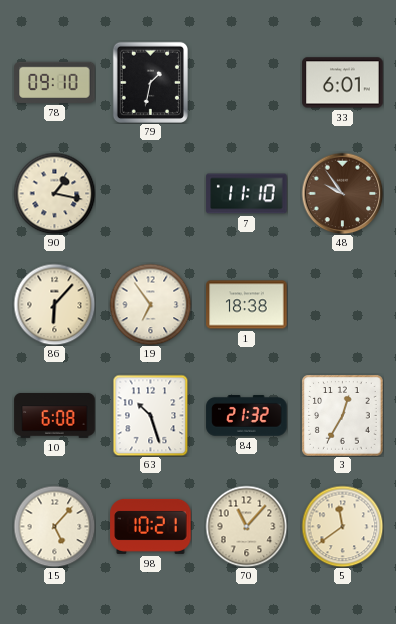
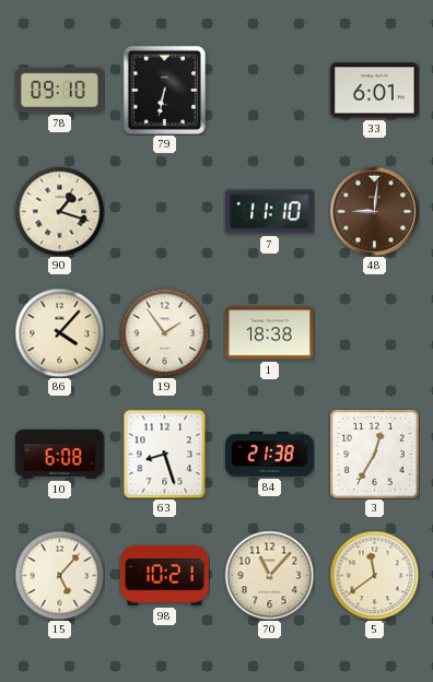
79: 1:32 -> 6:32 (164, 90)
90: 1:17 -> 1:18 (59, 211)
48: 9:54 -> 9:01 (374, 211)
86: 6:07 -> 4:07 (59, 332)
19: 6:54 -> 1:54 (164, 332)
63: 10:27 -> 8:27 (165, 454)
84: 21:32 -> 21:38 (270, 455)
